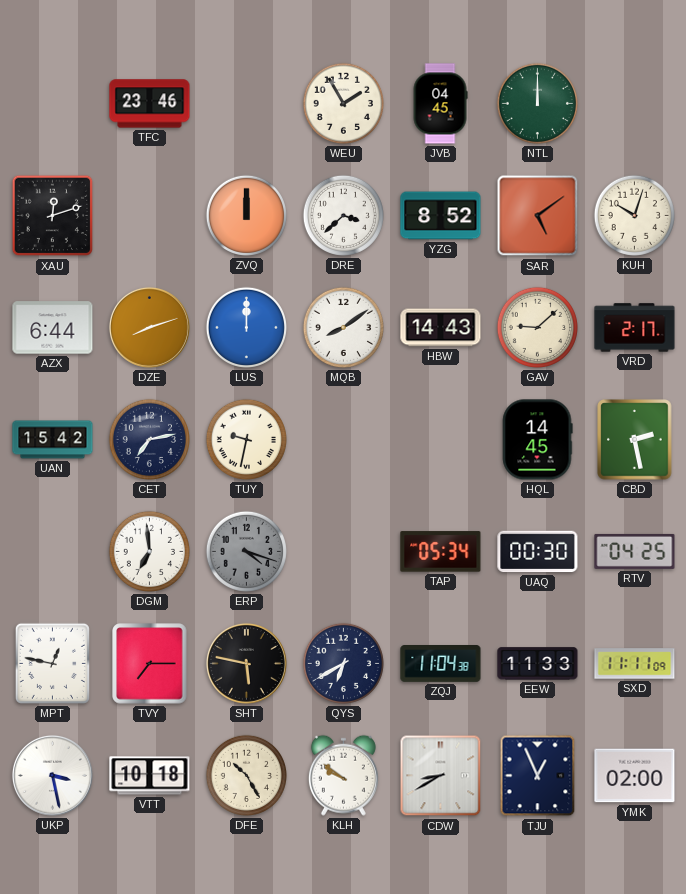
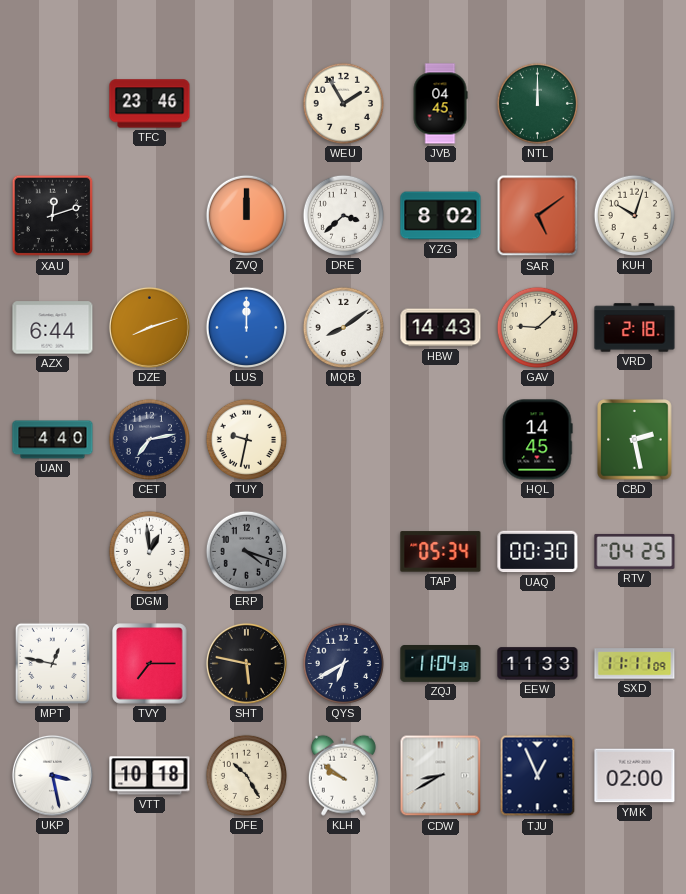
YZG: 8:52 -> 8:02 (441, 216)
VRD: 2:17 -> 2:18 (635, 328)
UAN: 15:42 -> 4:40 (53, 440)
DGM: 6:59 -> 12:59 (149, 551)
